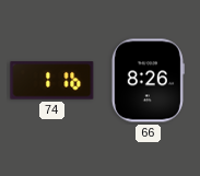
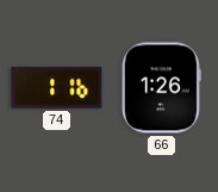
66: 8:26 -> 1:26 (161, 88)
